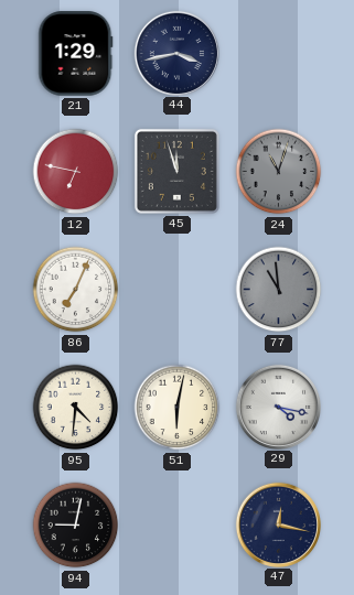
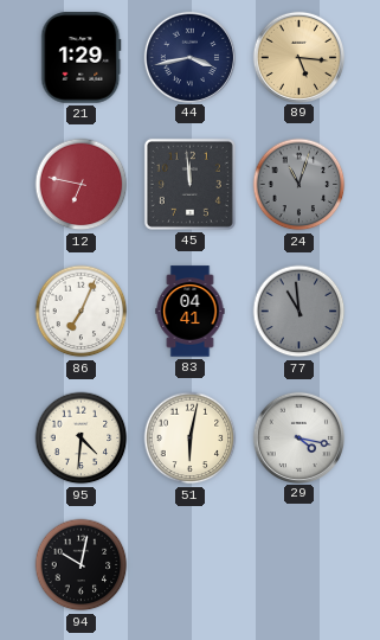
89: none -> 5:16 (298, 57)
45: 11:57 -> 11:59 (189, 184)
83: none -> 04:41 (191, 312)
94: 9:02 -> 10:02 (82, 565)
47: 12:17 -> none (278, 524)
